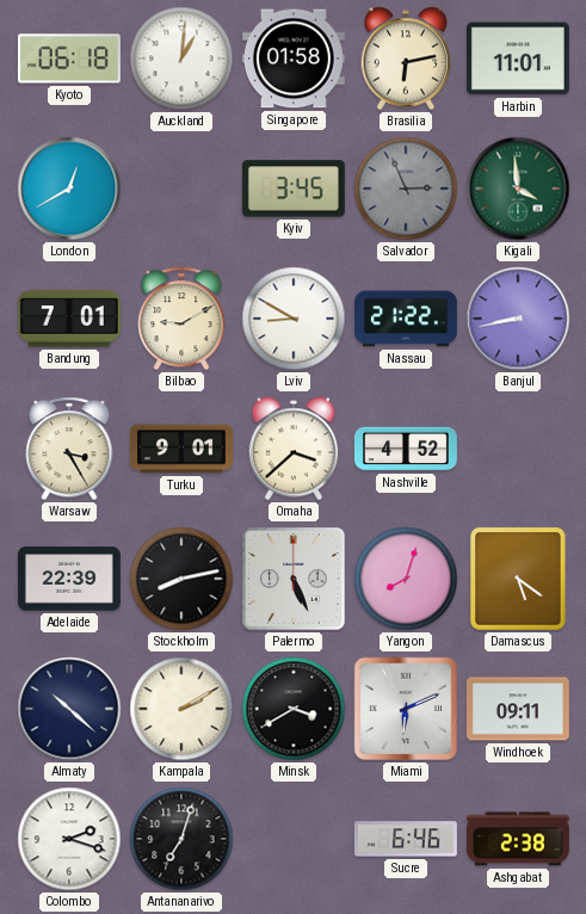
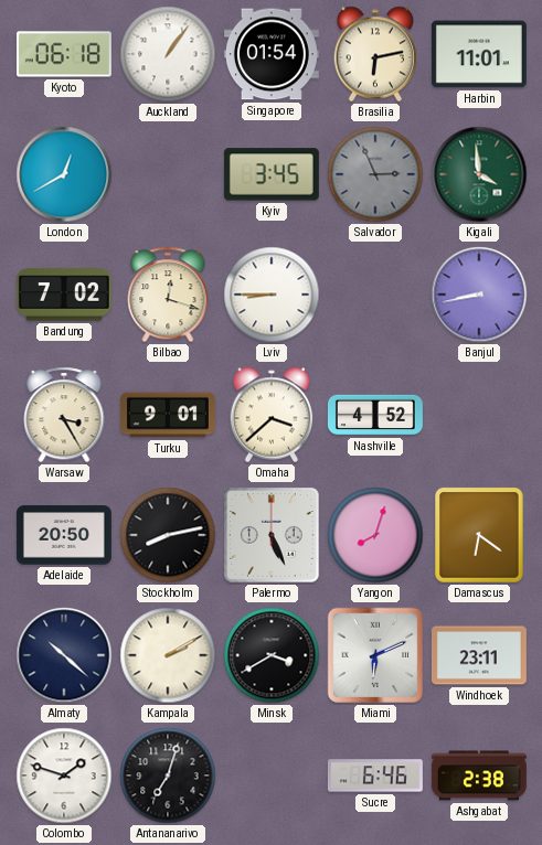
Auckland: 1:01 -> 1:06 (168, 54)
Singapore: 01:58 -> 01:54 (272, 54)
Bandung: 7:01 -> 7:02 (64, 295)
Bilbao: 9:10 -> 12:18 (168, 295)
Lviv: 8:50 -> 8:45 (272, 295)
Nassau: 21:22 -> none (406, 319)
Adelaide: 22:39 -> 20:50 (64, 535)
Damascus: 5:21 -> 6:21 (480, 535)
Windhoek: 09:11 -> 23:11 (479, 655)
Colombo: 2:18 -> 1:48 (64, 776)
